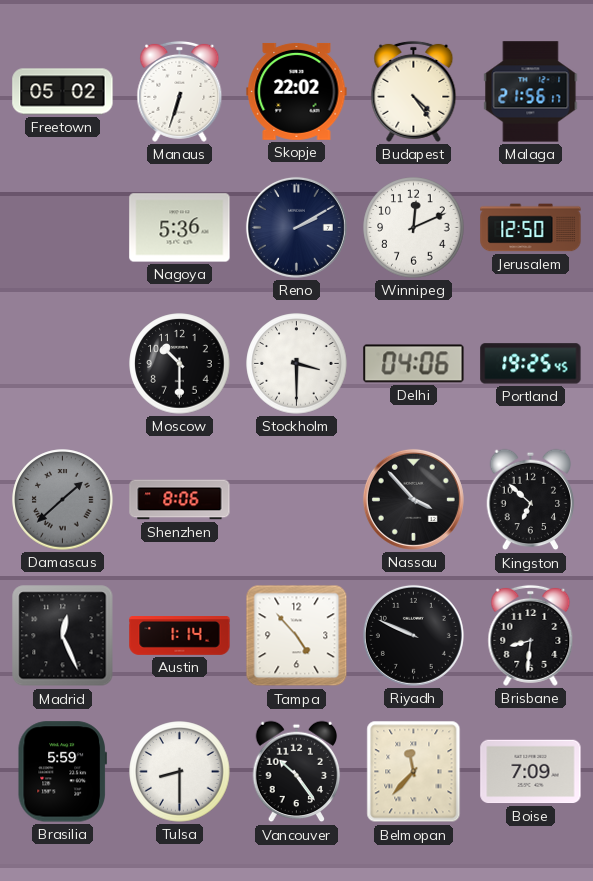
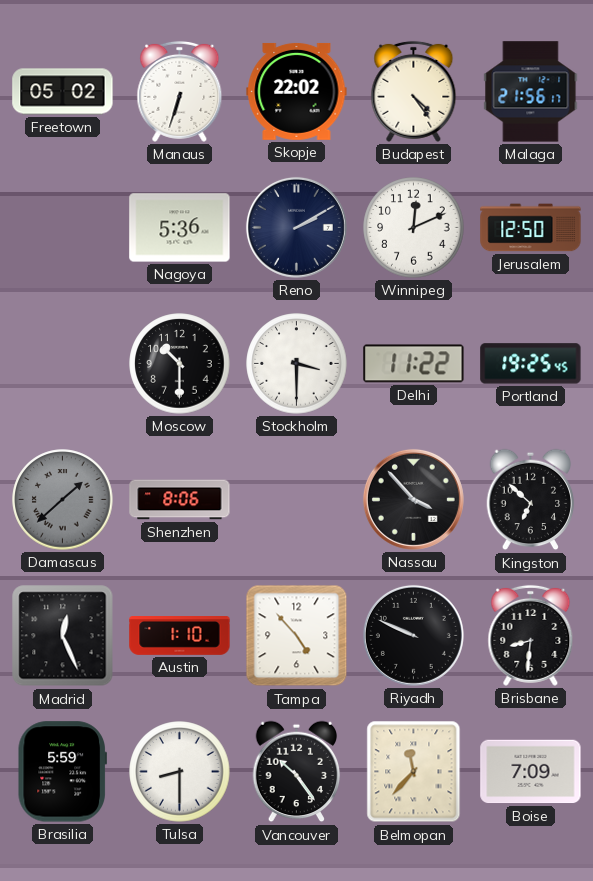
Delhi: 04:06 -> 11:22 (414, 364)
Austin: 1:14 -> 1:10 (180, 636)
